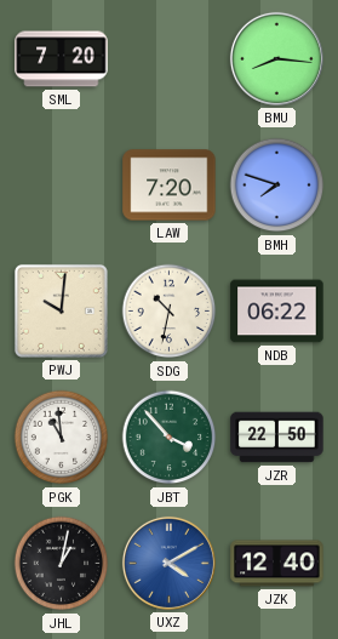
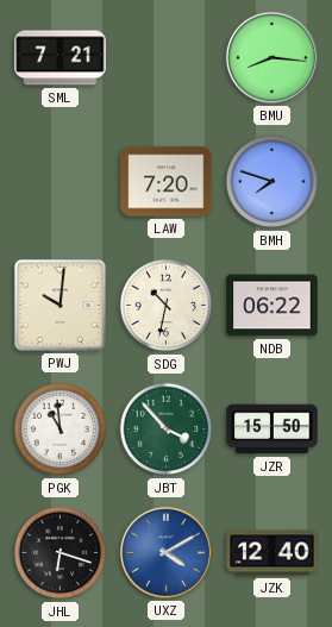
SML: 7:20 -> 7:21 (61, 58)
JZR: 22:50 -> 15:50 (273, 430)
JHL: 1:02 -> 6:18 (61, 553)
